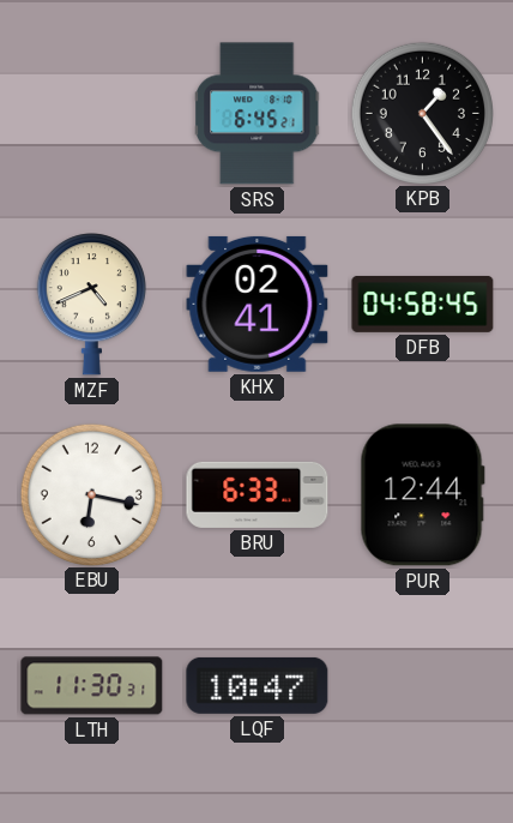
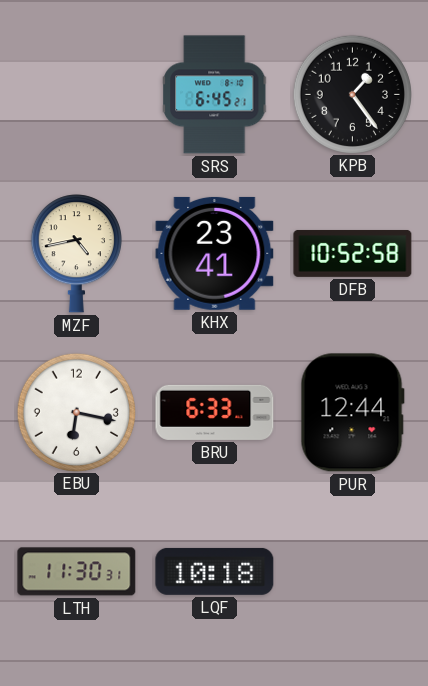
MZF: 4:41 -> 4:43 (76, 254)
KHX: 02:41 -> 23:41 (215, 253)
DFB: 04:58 -> 10:52 (353, 253)
LQF: 10:47 -> 10:18 (215, 571)
